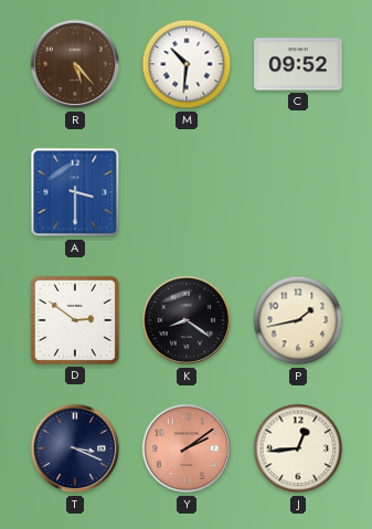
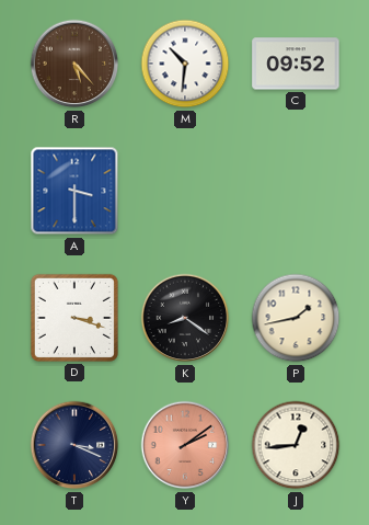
D: 2:51 -> 3:18 (74, 318)
